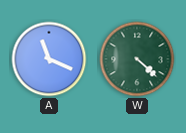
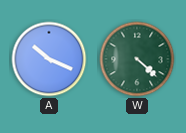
A: 11:19 -> 10:19 (49, 59)
